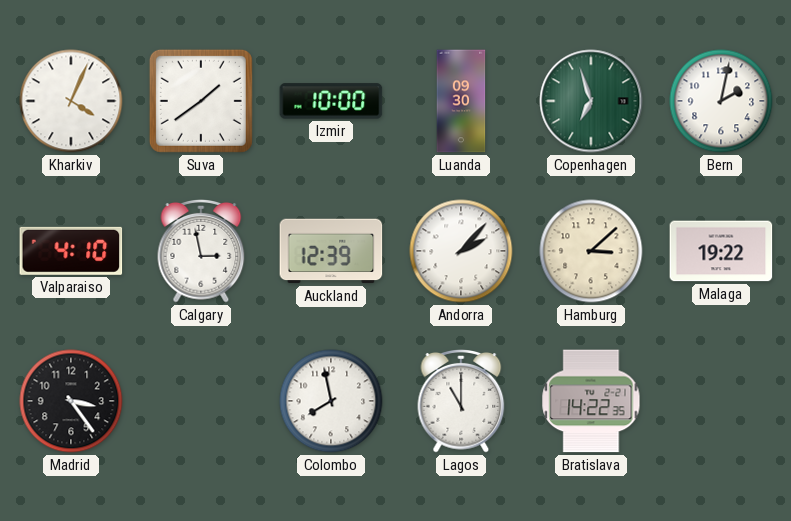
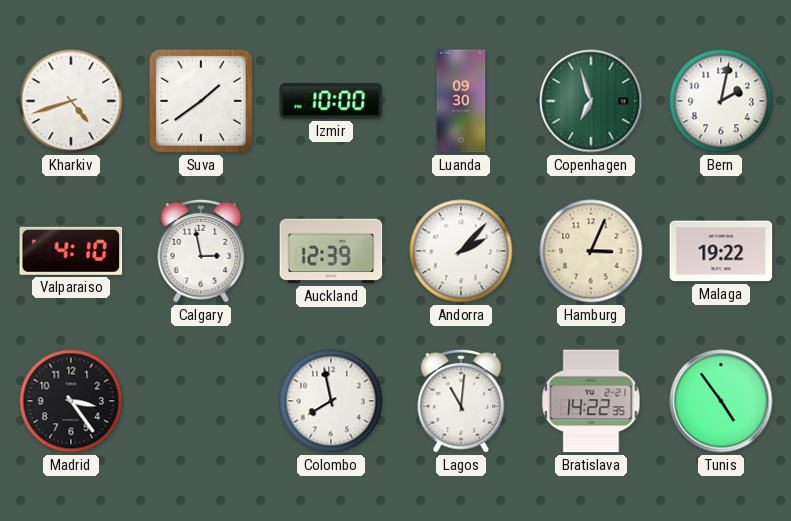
Kharkiv: 4:04 -> 4:42 (71, 101)
Hamburg: 3:08 -> 3:04 (591, 251)
Lagos: 11:00 -> 11:01 (461, 402)
Tunis: none -> 4:54 (721, 401)
